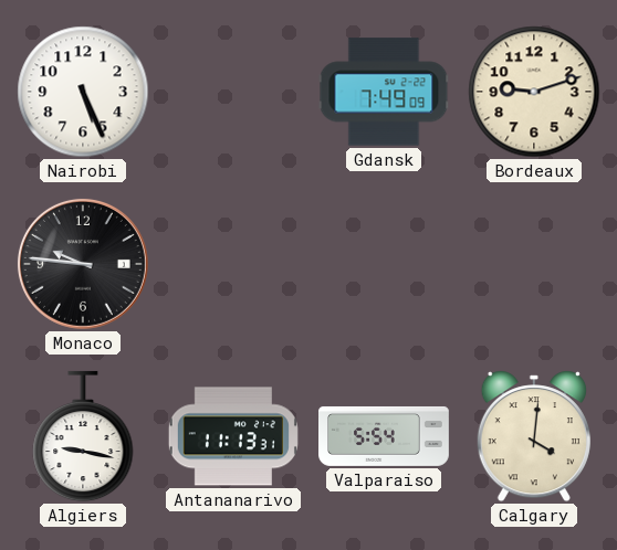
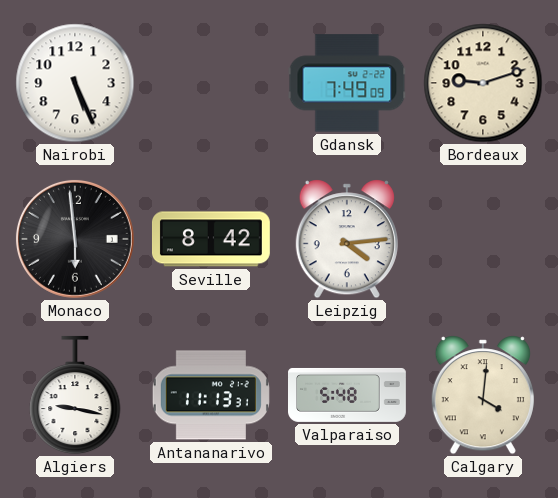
Monaco: 9:46 -> 5:59 (75, 239)
Seville: none -> 8:42 (211, 239)
Leipzig: none -> 4:14 (347, 239)
Valparaiso: 5:54 -> 5:48 (348, 395)
